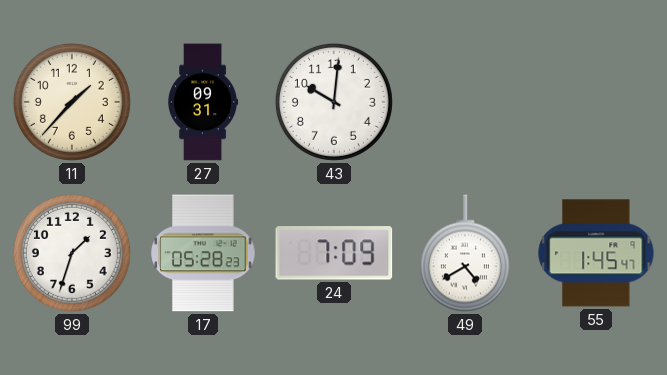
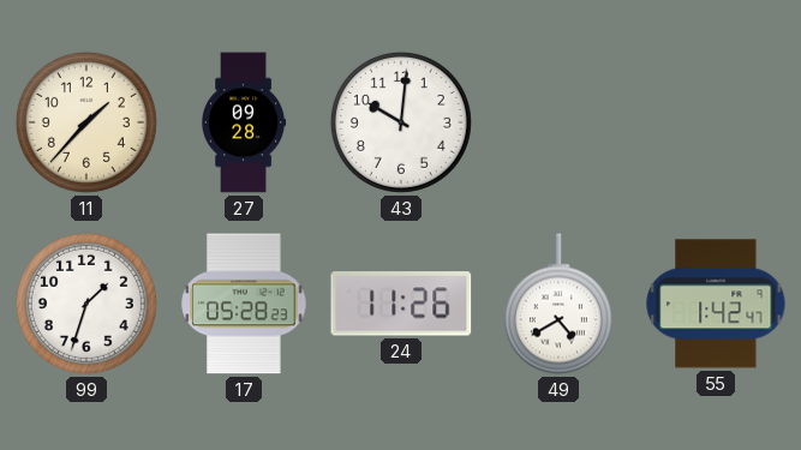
27: 09:31 -> 09:28 (244, 122)
24: 7:09 -> 11:26 (401, 304)
55: 1:45 -> 1:42 (716, 304)
